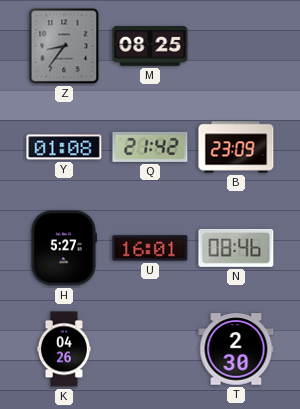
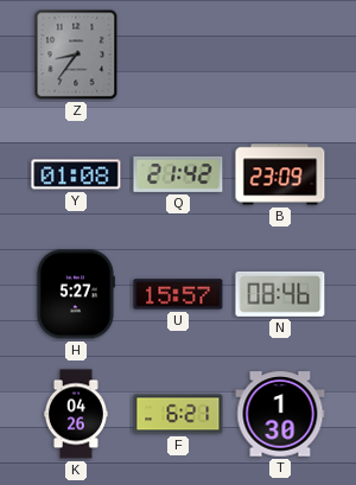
M: 08:25 -> none (150, 46)
U: 16:01 -> 15:57 (178, 294)
F: none -> 6:21 (178, 414)
T: 2:30 -> 1:30 (280, 414)
